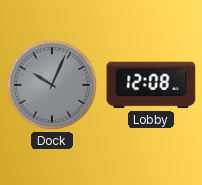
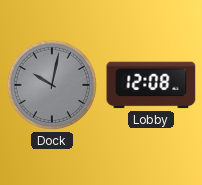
Dock: 10:04 -> 10:02 (52, 85)
